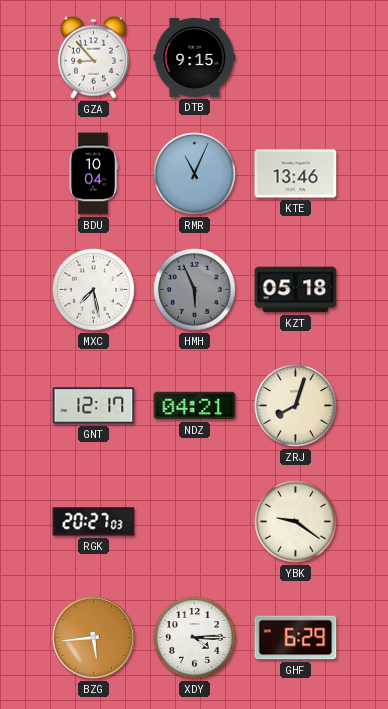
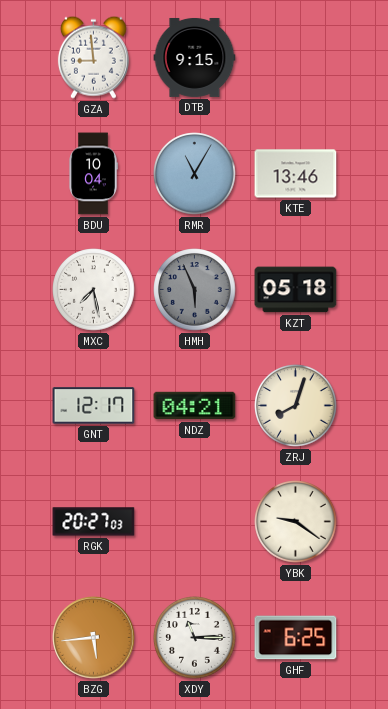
GZA: 8:53 -> 8:59 (93, 57)
RMR: 11:04 -> 11:05 (195, 174)
XDY: 4:15 -> 11:15 (195, 638)
GHF: 6:29 -> 6:25 (296, 638)
